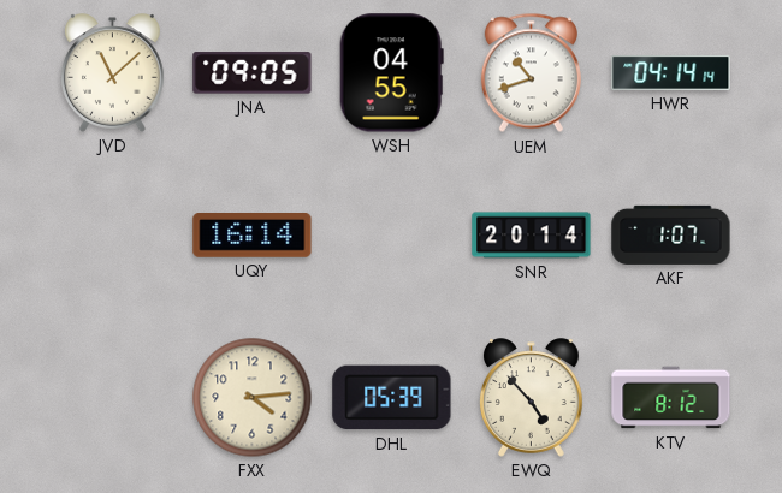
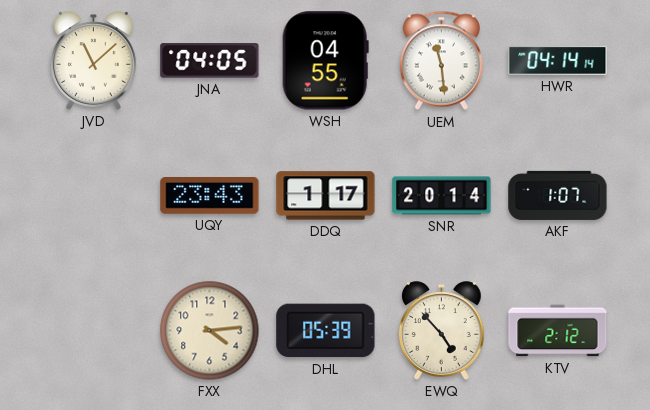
JNA: 09:05 -> 04:05 (210, 61)
UEM: 10:42 -> 11:29 (441, 61)
UQY: 16:14 -> 23:43 (210, 196)
DDQ: none -> 1:17 (326, 196)
KTV: 8:12 -> 2:12 (558, 331)
